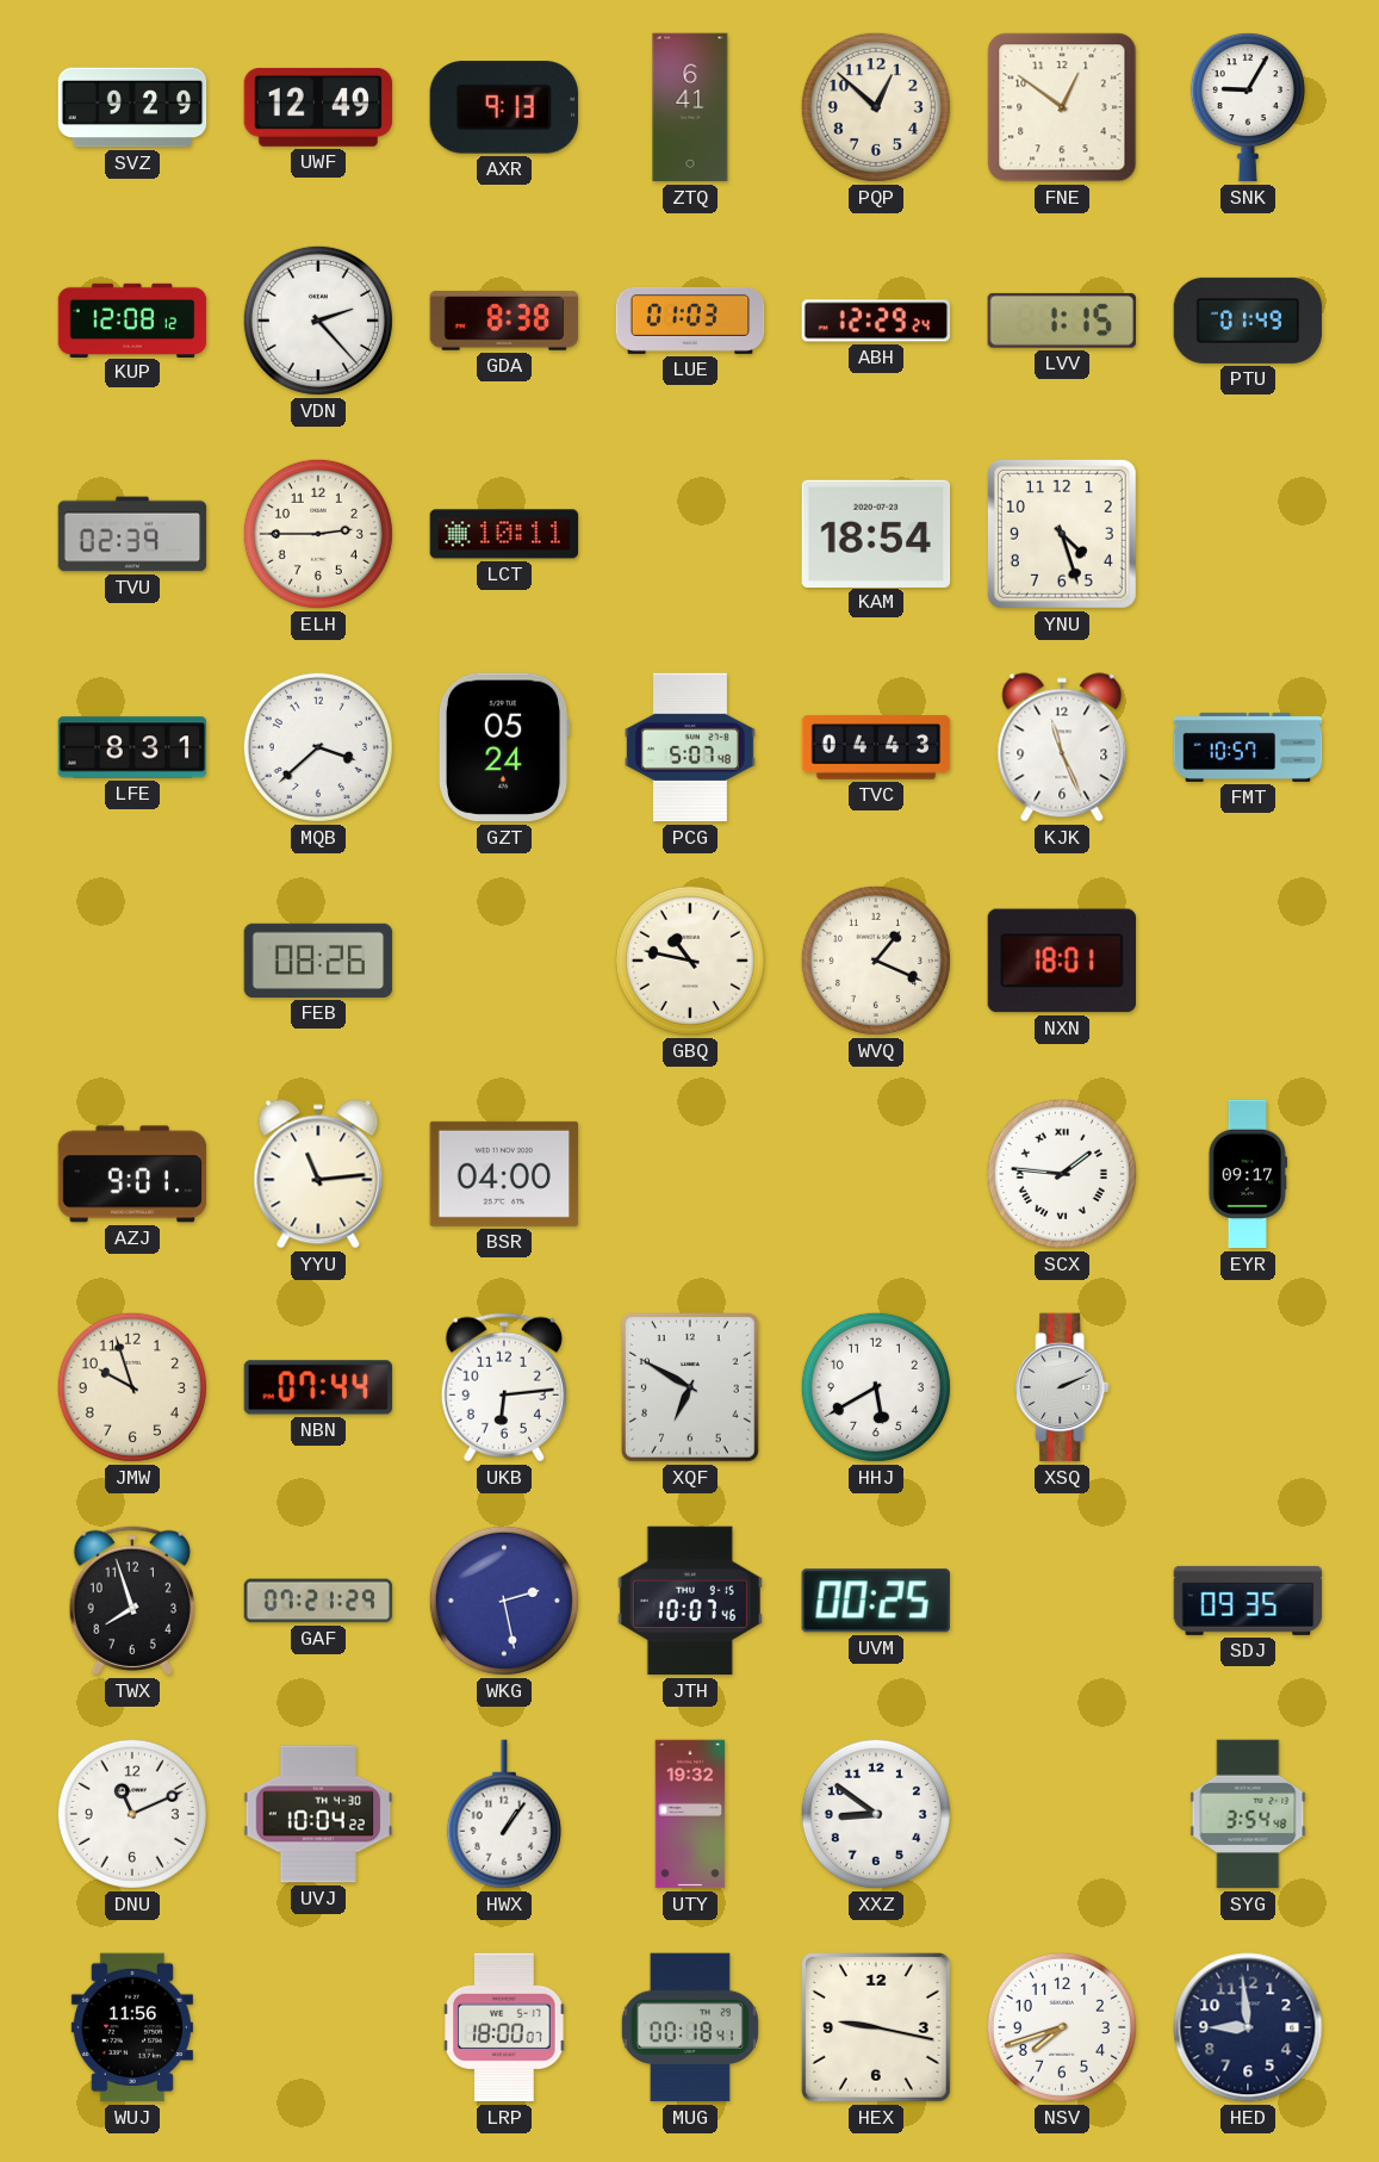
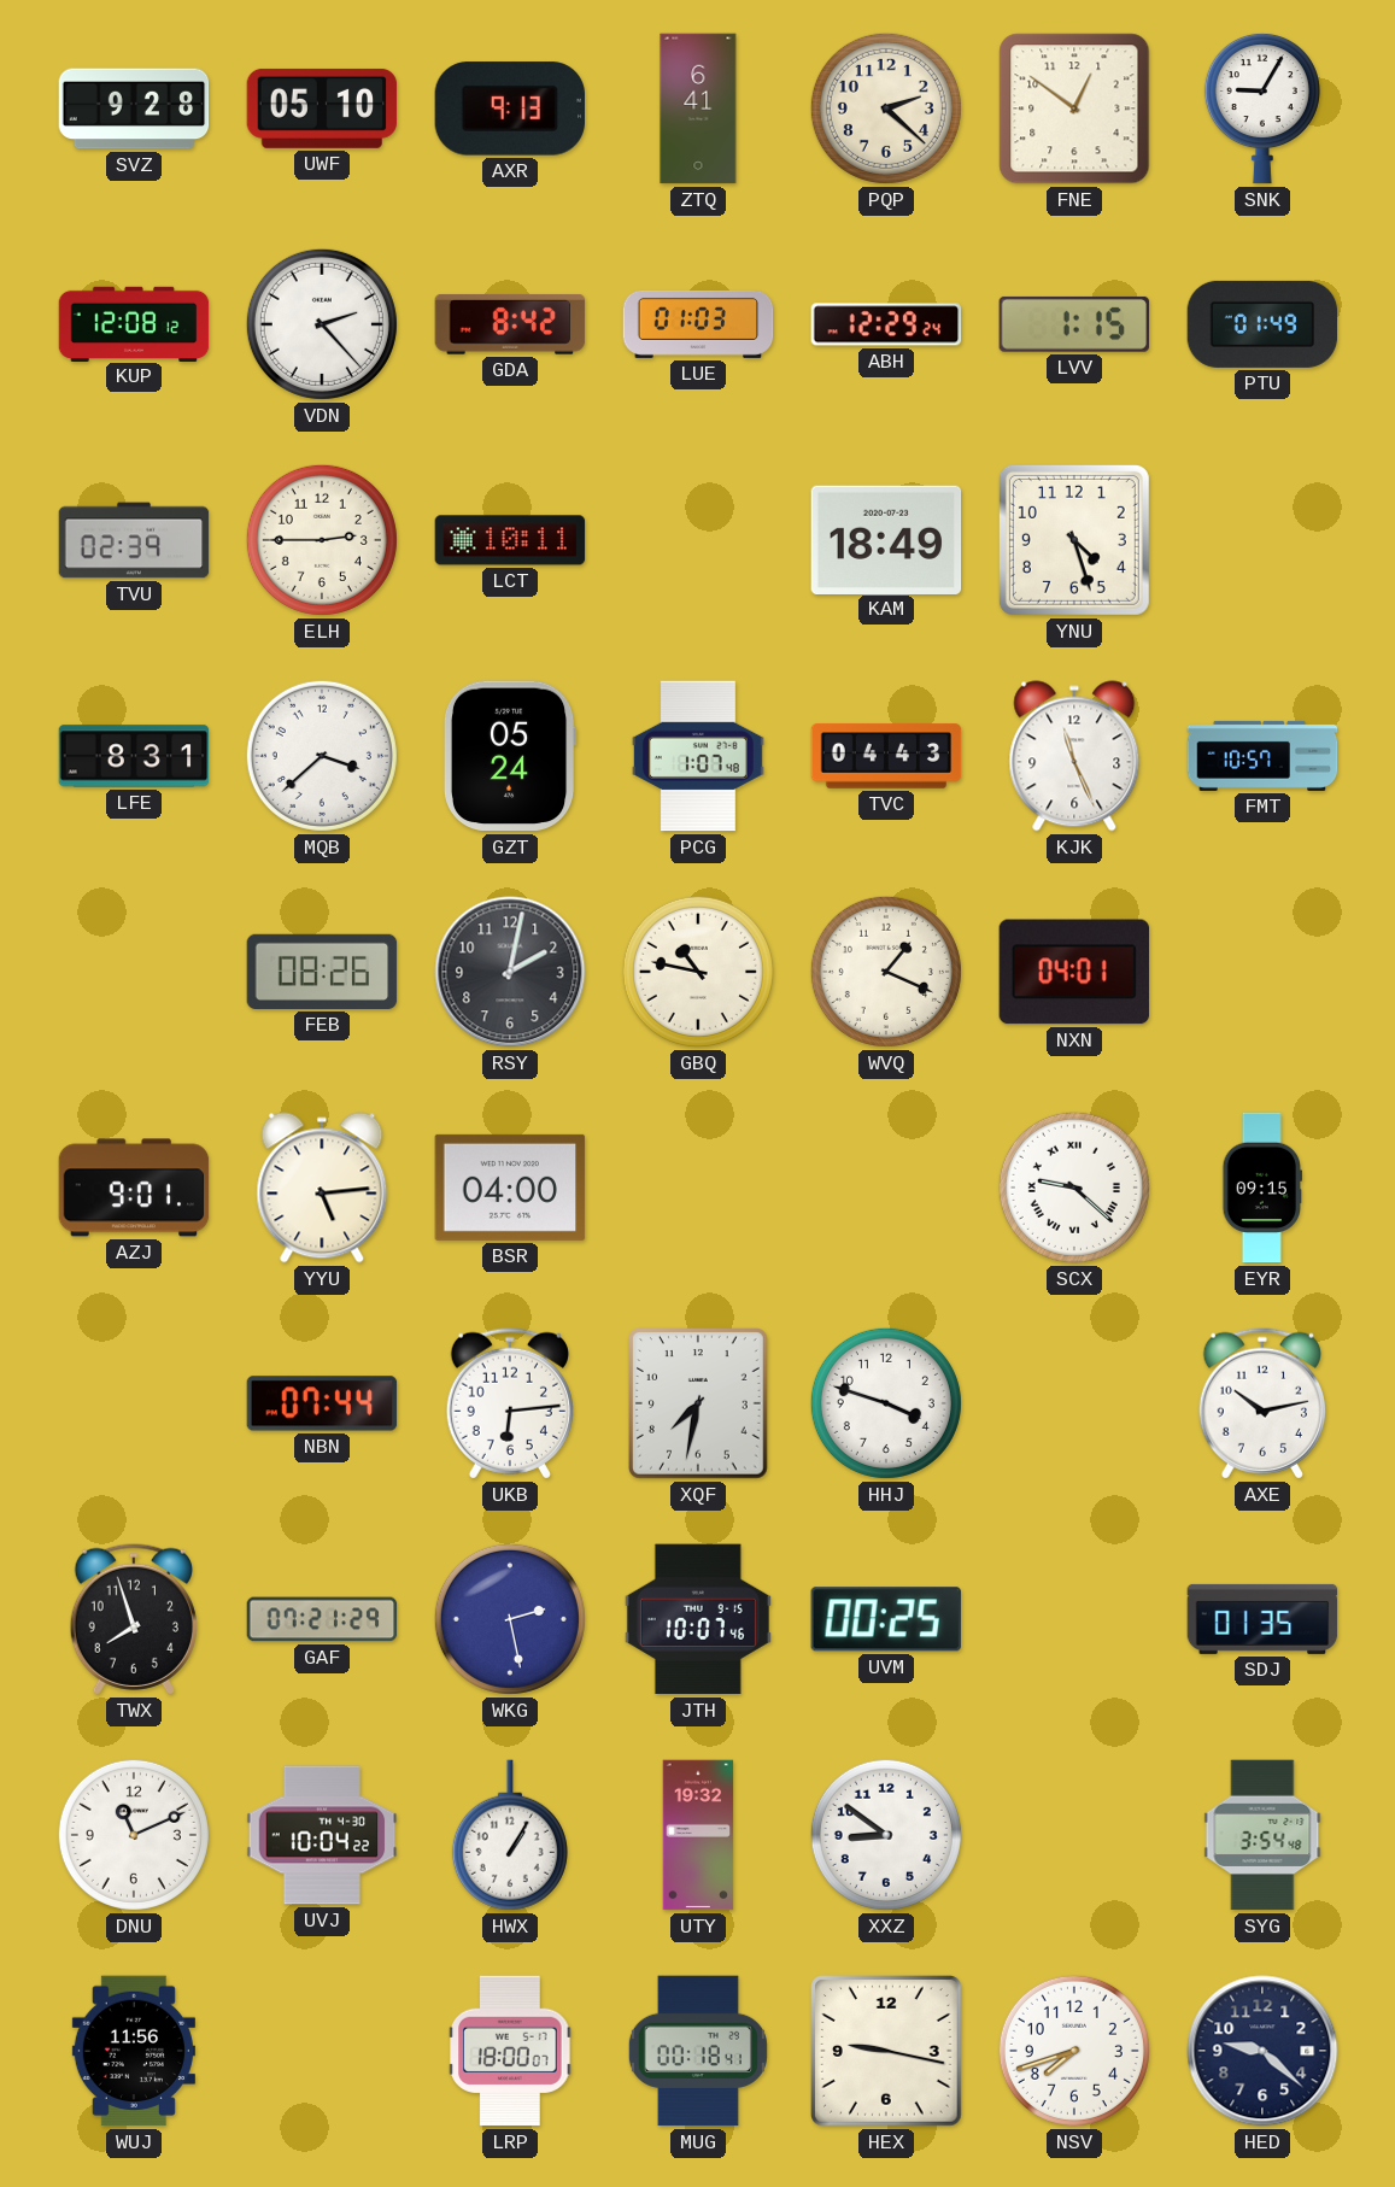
SVZ: 9:29 -> 9:28 (134, 109)
UWF: 12:49 -> 05:10 (322, 109)
PQP: 12:52 -> 2:22 (886, 109)
GDA: 8:38 -> 8:42 (510, 324)
KAM: 18:54 -> 18:49 (886, 539)
PCG: 5:07 -> 1:07 (698, 756)
RSY: none -> 2:02 (510, 972)
NXN: 18:01 -> 04:01 (1073, 972)
YYU: 11:14 -> 5:14 (322, 1188)
SCX: 1:46 -> 9:22 (1074, 1188)
EYR: 09:17 -> 09:15 (1261, 1188)
JMW: 9:57 -> none (132, 1387)
XQF: 6:50 -> 7:32 (699, 1405)
HHJ: 5:40 -> 3:48 (886, 1403)
XSQ: 2:11 -> none (1062, 1387)
AXE: none -> 10:13 (1262, 1403)
SDJ: 09:35 -> 01:35 (1262, 1619)
HWX: 1:06 -> 1:05 (510, 1835)
HED: 8:59 -> 9:22 (1262, 2051)
